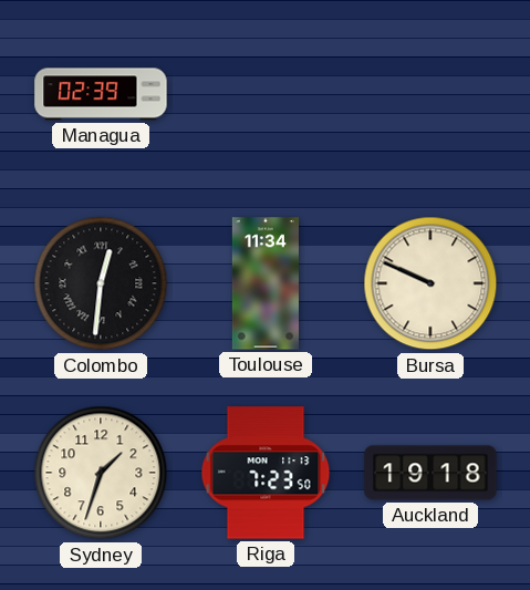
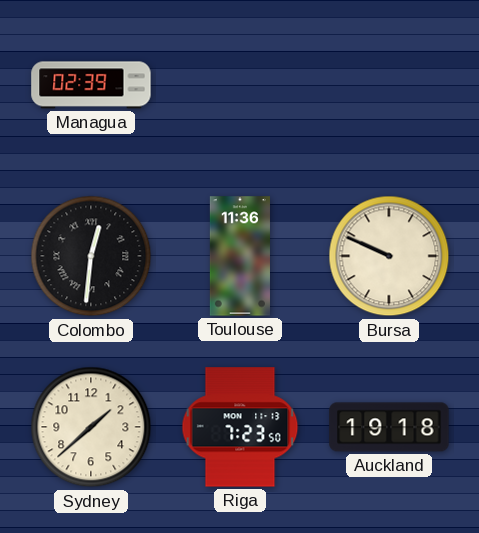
Toulouse: 11:34 -> 11:36 (240, 256)
Sydney: 1:33 -> 1:38 (91, 427)
